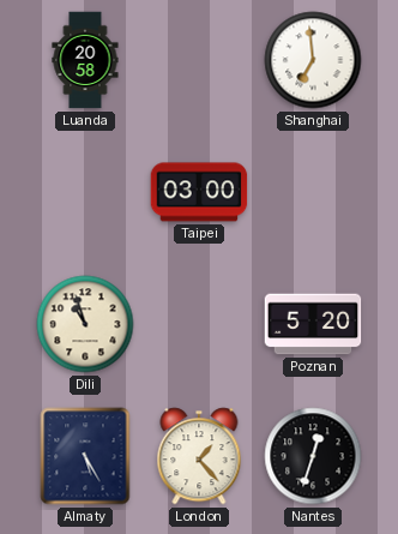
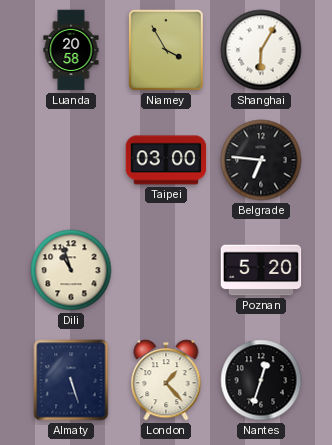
Niamey: none -> 3:55 (166, 50)
Shanghai: 6:59 -> 6:05 (261, 50)
Belgrade: none -> 6:46 (261, 160)
Almaty: 5:25 -> 5:27 (71, 380)
